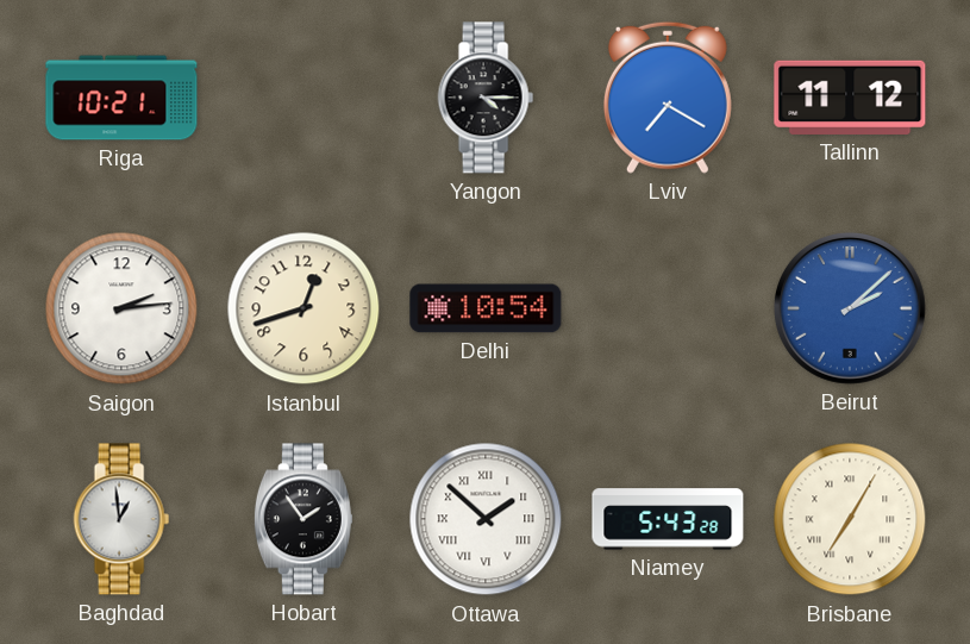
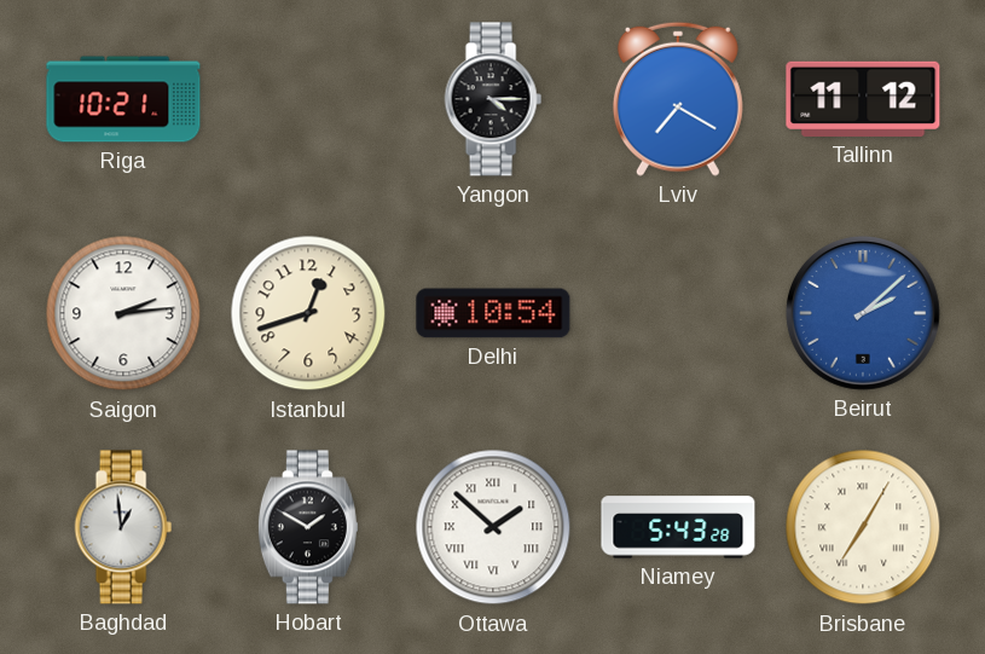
Hobart: 1:54 -> 1:50 (308, 527)
